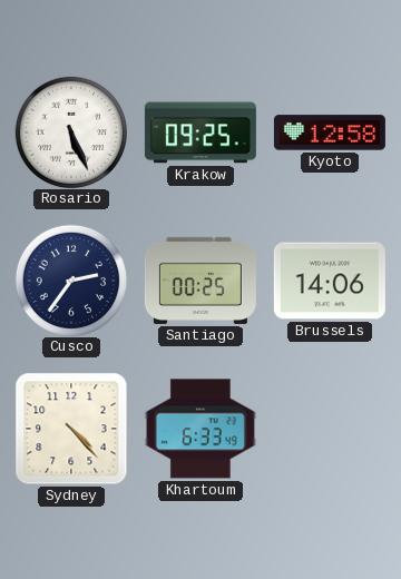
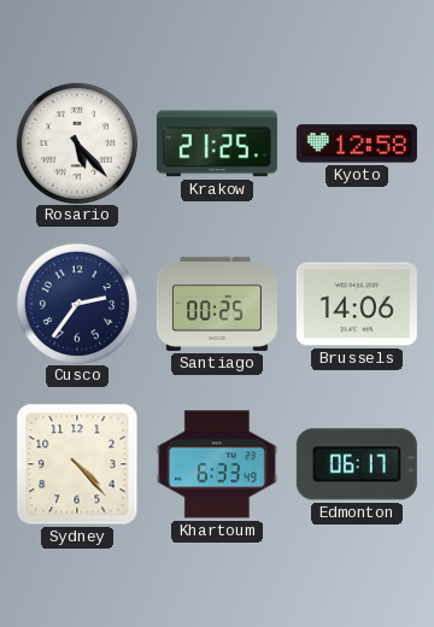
Rosario: 5:26 -> 5:23 (76, 142)
Krakow: 09:25 -> 21:25 (217, 143)
Edmonton: none -> 06:17 (357, 464)
